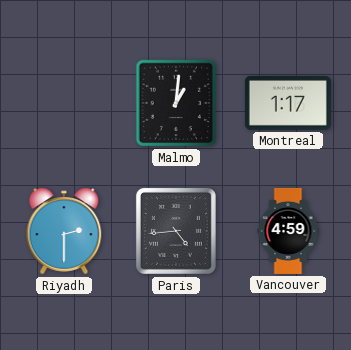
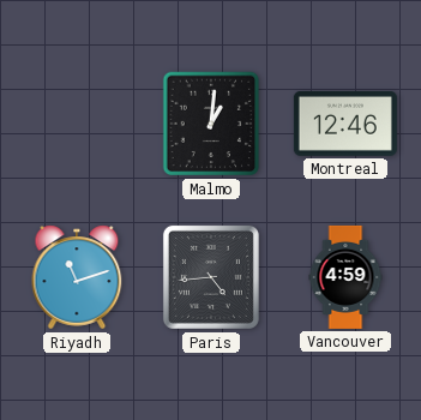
Montreal: 1:17 -> 12:46 (345, 125)
Riyadh: 2:30 -> 11:12 (77, 277)
